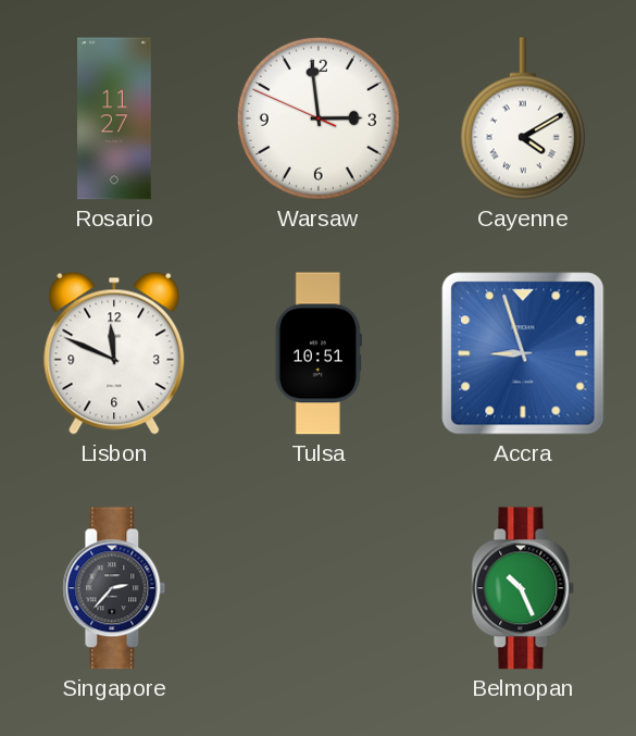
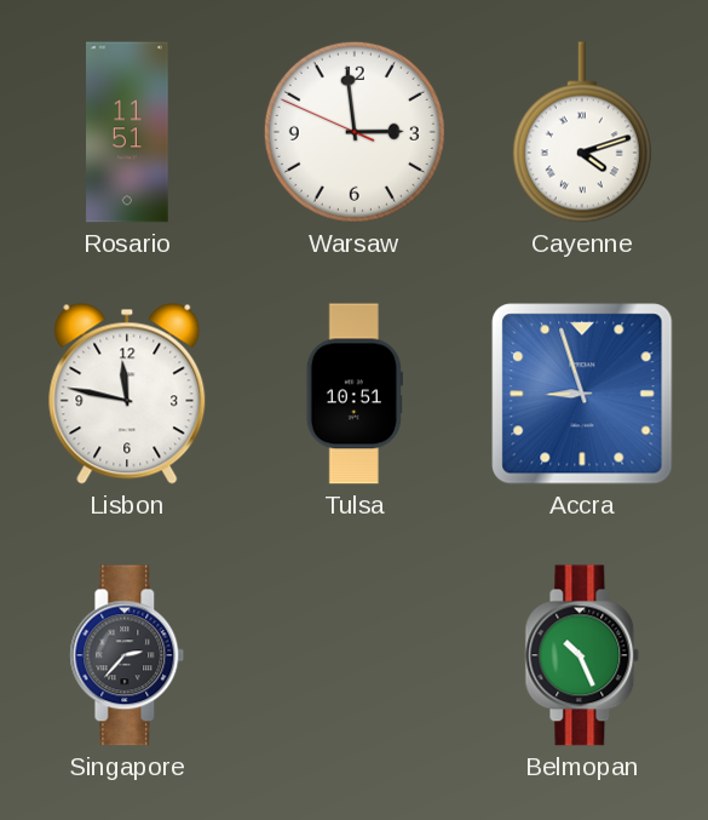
Rosario: 11:27 -> 11:51 (127, 132)
Cayenne: 4:10 -> 4:12 (582, 132)
Lisbon: 11:49 -> 11:47 (127, 394)
